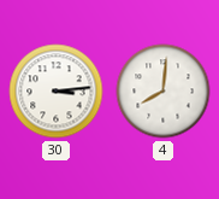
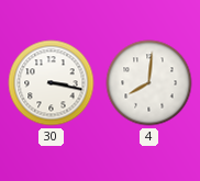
30: 3:14 -> 3:17 (52, 83)
